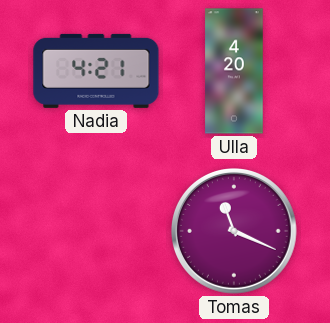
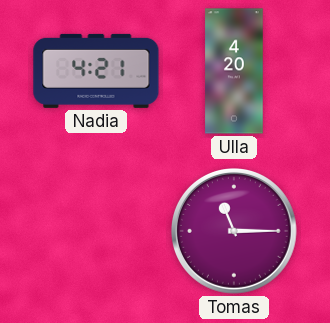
Tomas: 11:19 -> 11:15 (235, 232)
